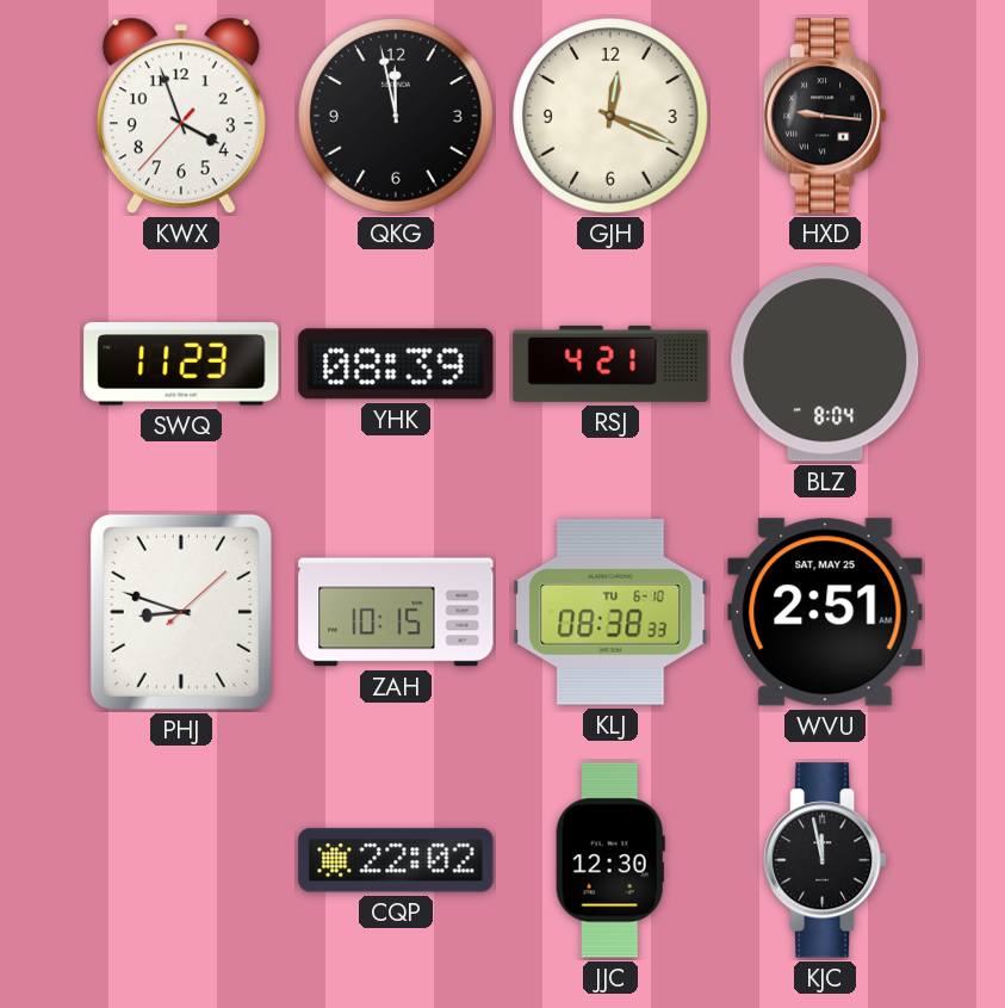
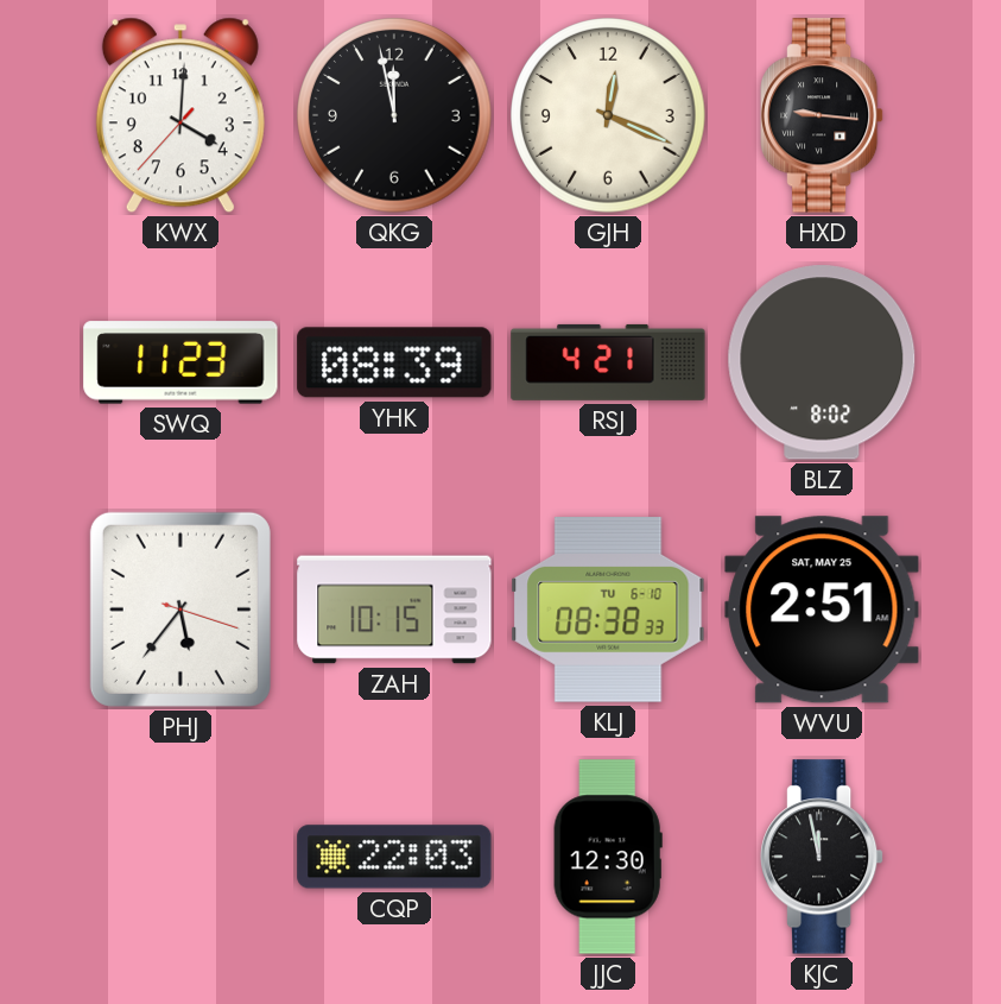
KWX: 3:56 -> 4:00 (180, 115)
BLZ: 8:04 -> 8:02 (822, 362)
PHJ: 8:48 -> 5:36 (180, 610)
CQP: 22:02 -> 22:03 (394, 857)
